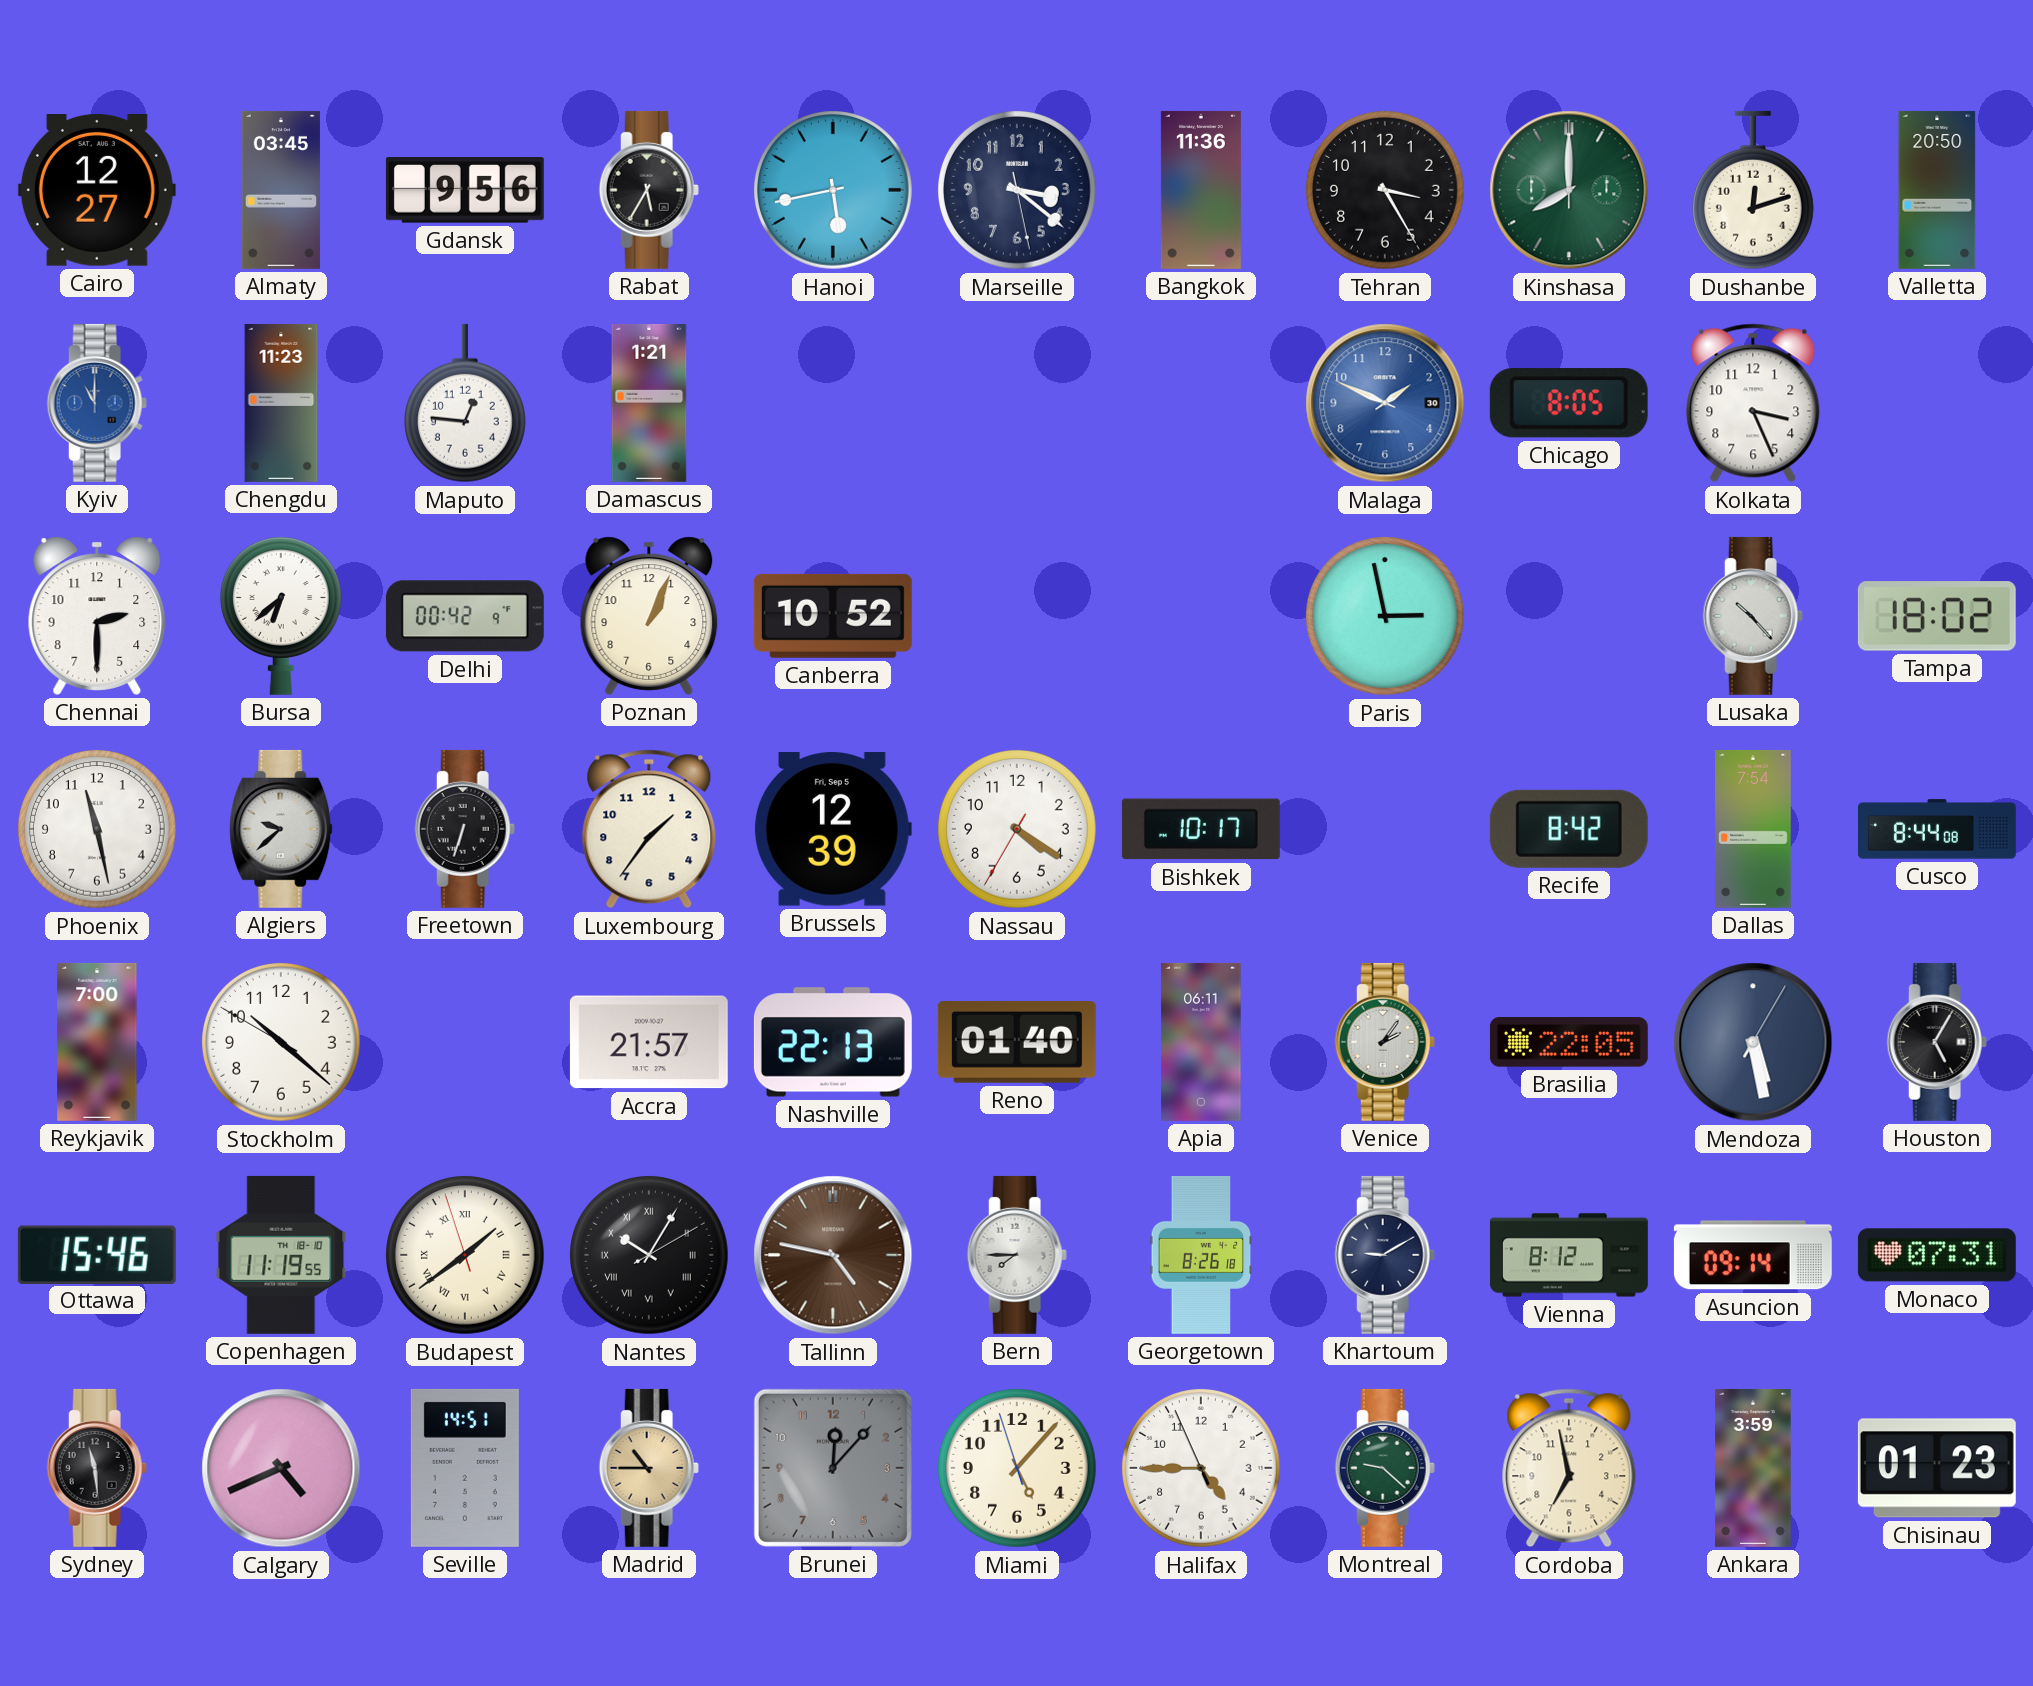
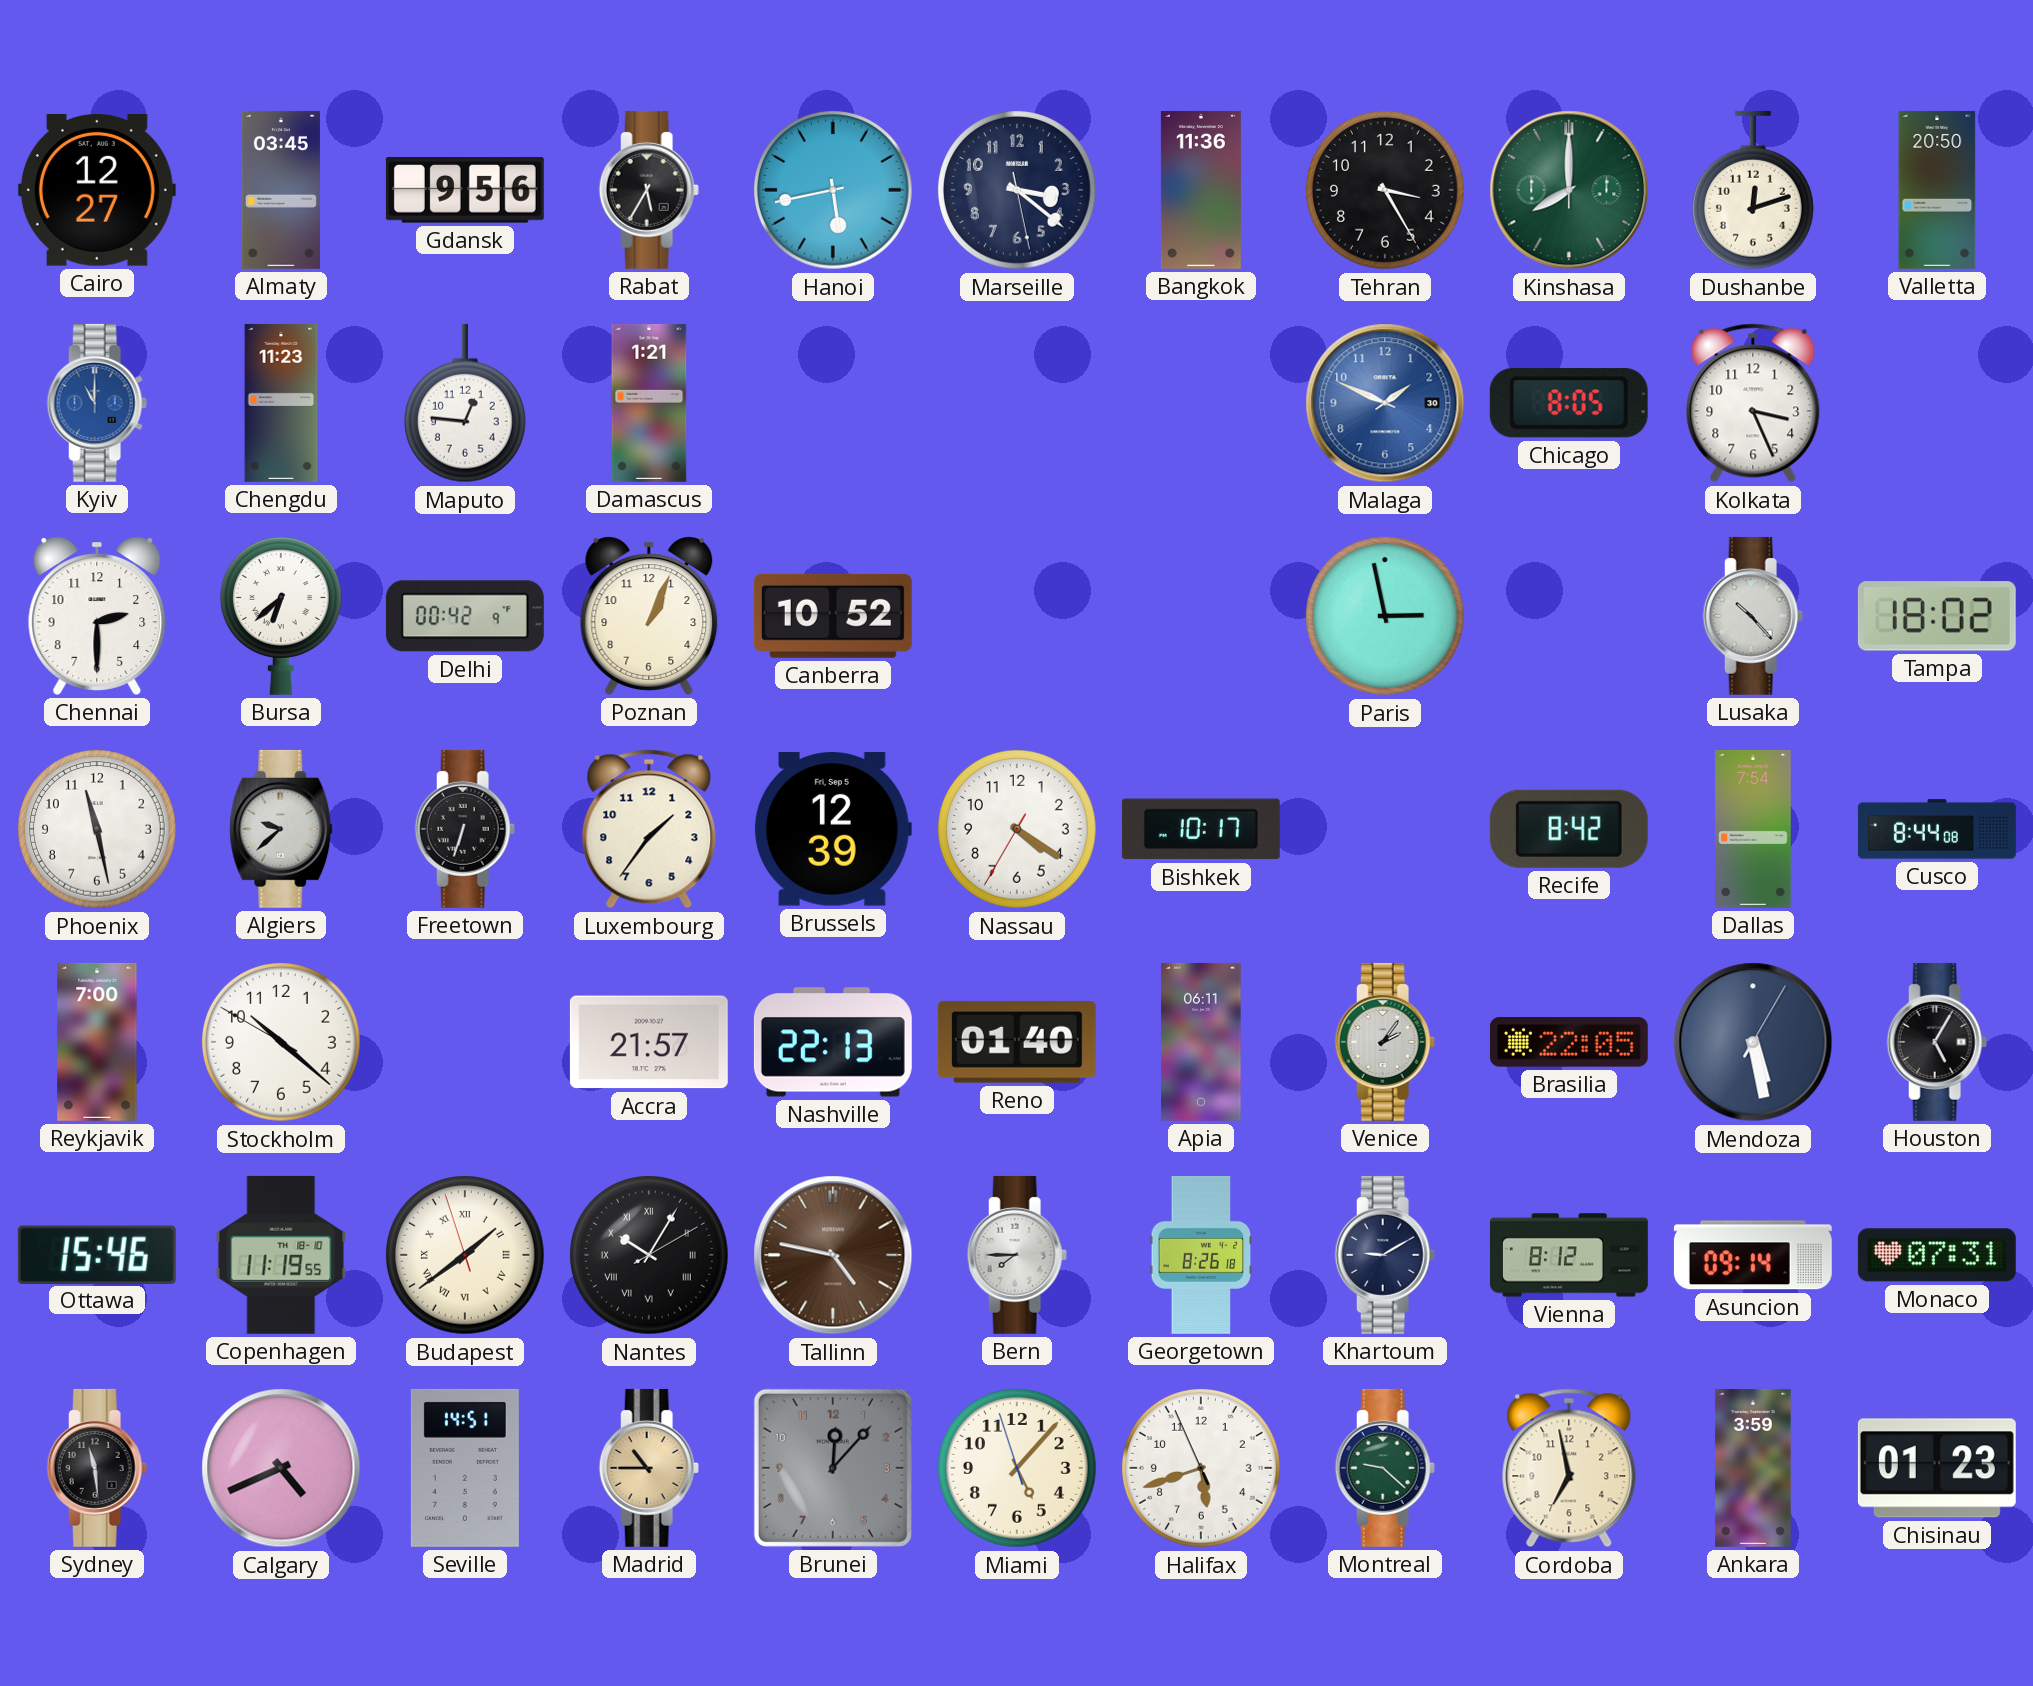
Halifax: 4:44 -> 5:41 (1202, 1469)
